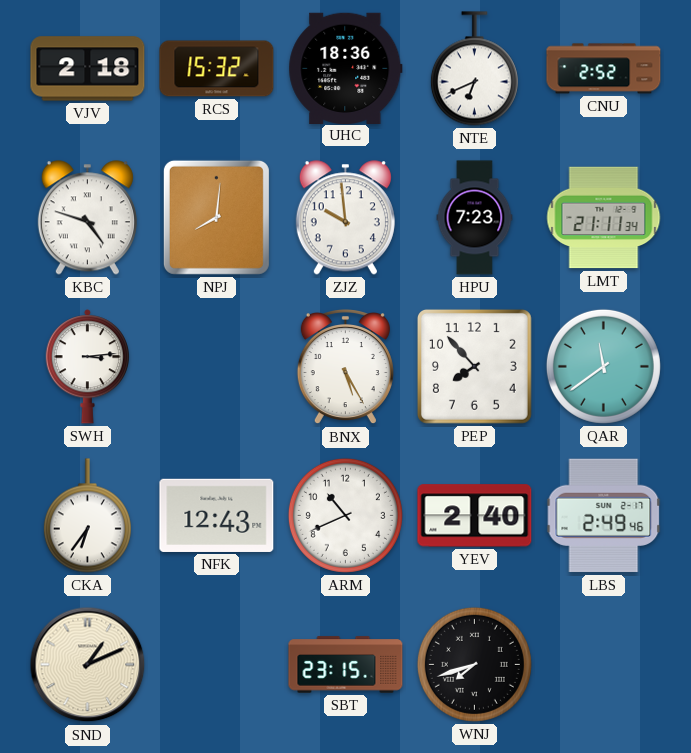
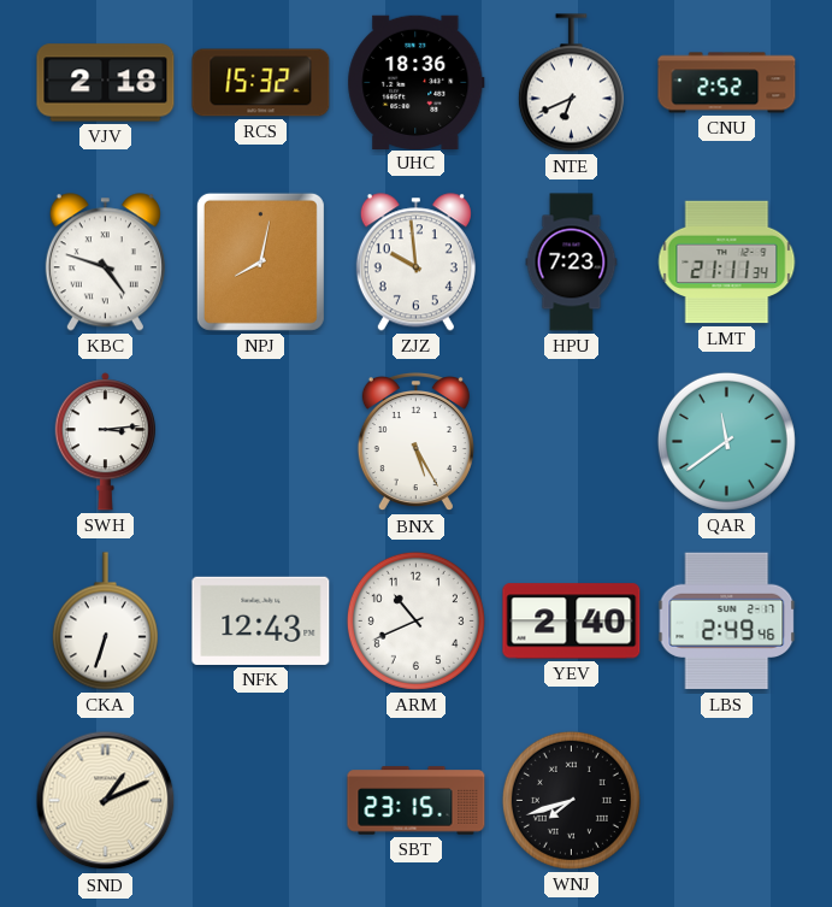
NPJ: 8:01 -> 8:02 (260, 261)
PEP: 7:53 -> none (474, 366)
CKA: 6:36 -> 6:33 (105, 622)
